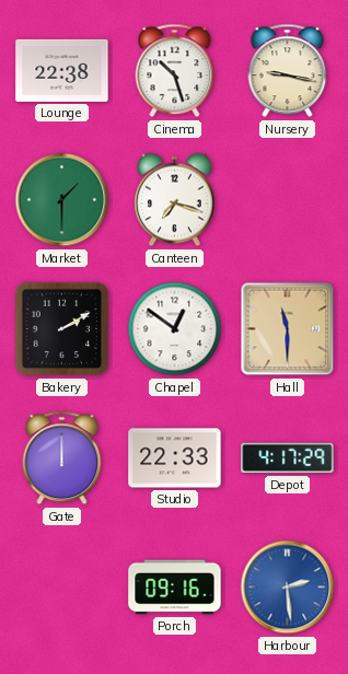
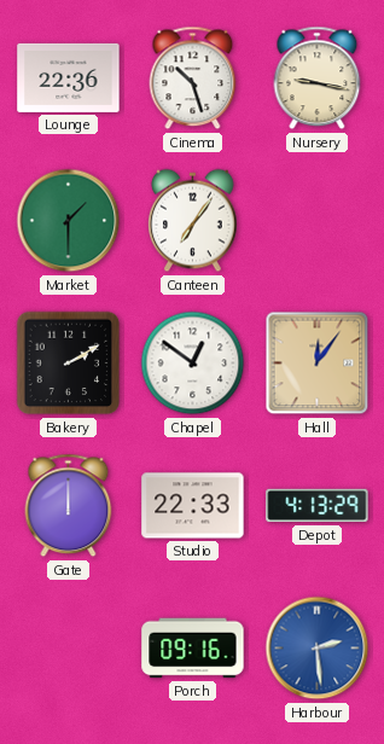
Lounge: 22:38 -> 22:36 (69, 77)
Canteen: 7:18 -> 7:06 (193, 221)
Hall: 11:30 -> 12:06 (318, 364)
Depot: 4:17 -> 4:13 (318, 506)
